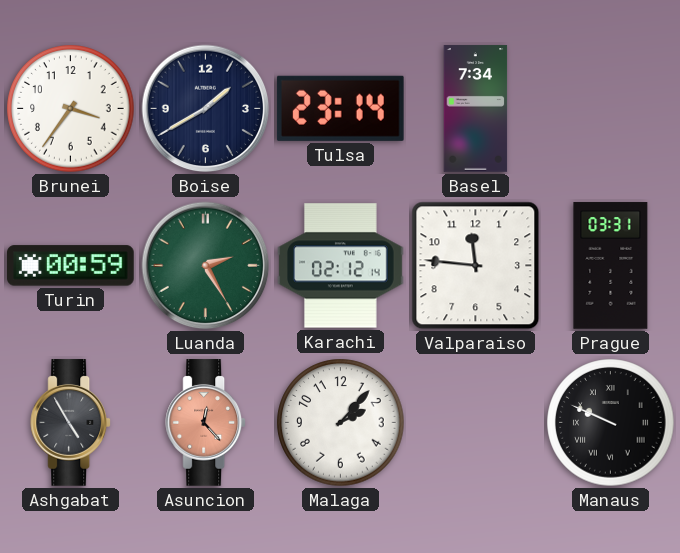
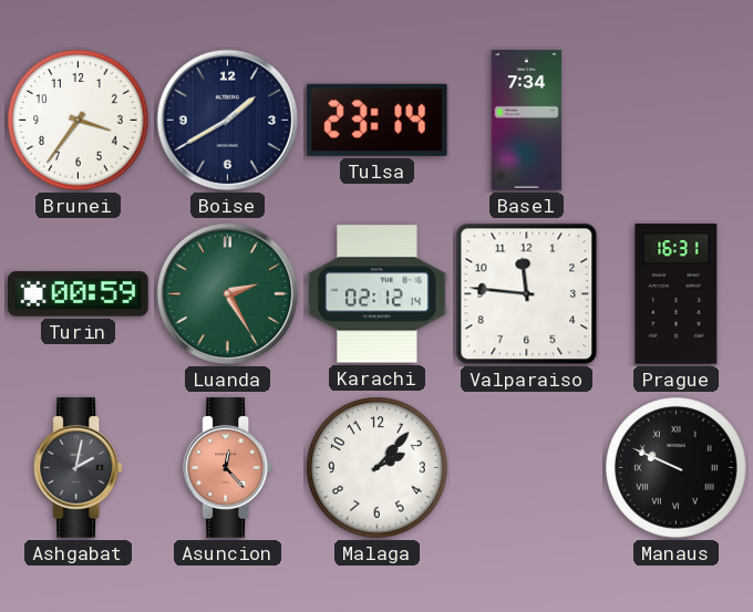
Prague: 03:31 -> 16:31 (677, 294)
Ashgabat: 4:55 -> 2:02 (79, 468)
